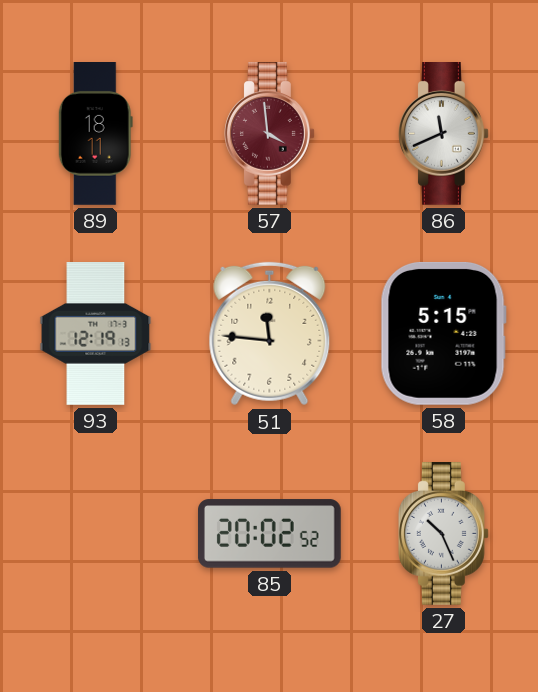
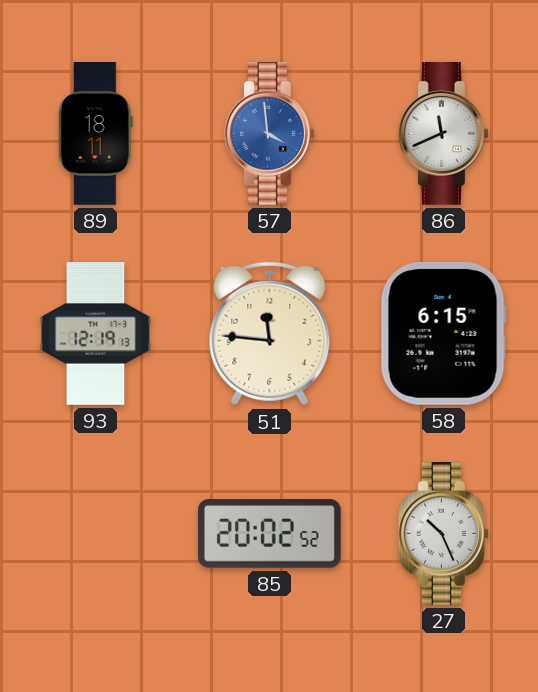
57 dial: burgundy -> blue (270, 134)
58: 5:15 -> 6:15 (443, 333)
